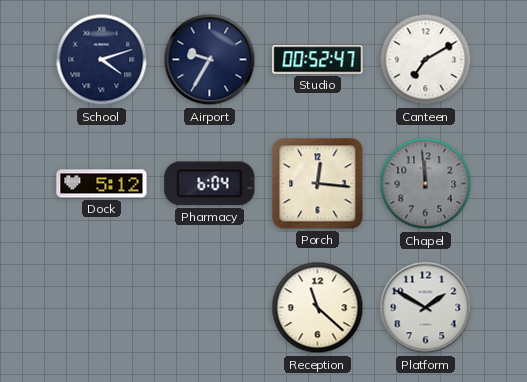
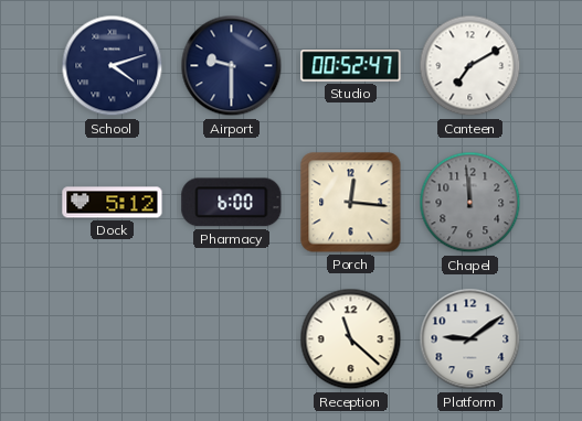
Airport: 9:35 -> 9:30 (232, 66)
Pharmacy: 6:04 -> 6:00 (232, 203)
Platform: 1:50 -> 9:09 (470, 339)
